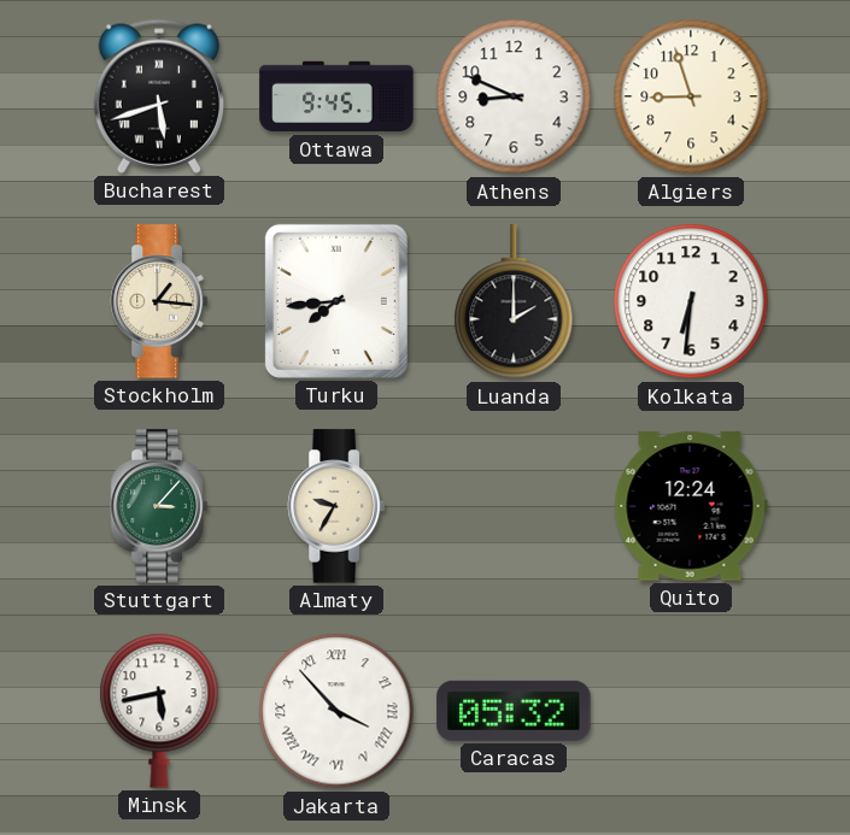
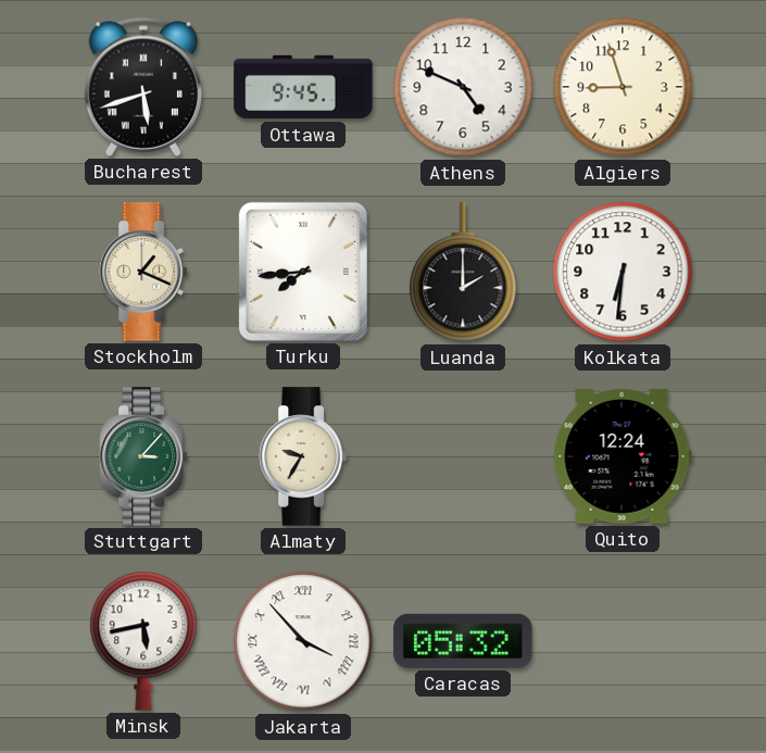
Athens: 8:49 -> 4:49 (463, 87)
Stockholm: 1:16 -> 1:19 (143, 272)
